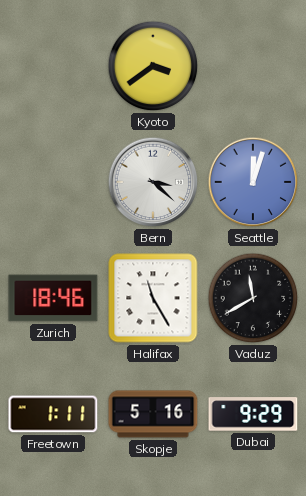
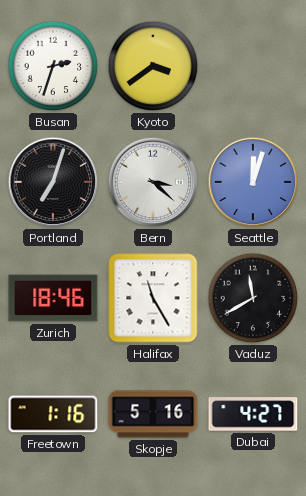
Busan: none -> 2:33 (53, 66)
Portland: none -> 7:03 (53, 182)
Freetown: 1:11 -> 1:16 (53, 414)
Dubai: 9:29 -> 4:27 (253, 414)
